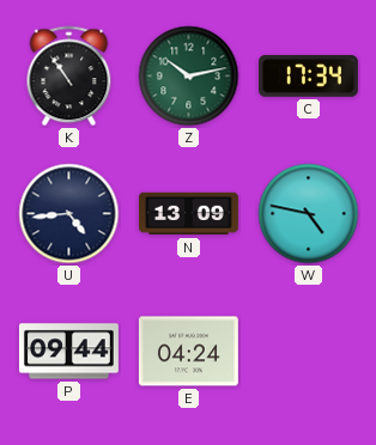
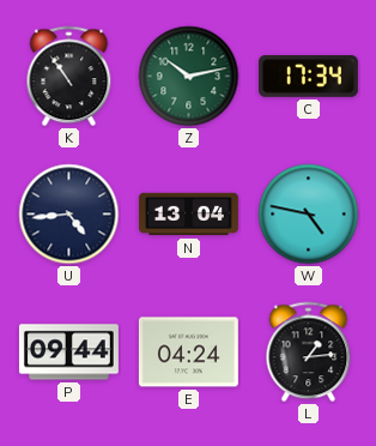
N: 13:09 -> 13:04 (188, 215)
L: none -> 1:14 (309, 352)
